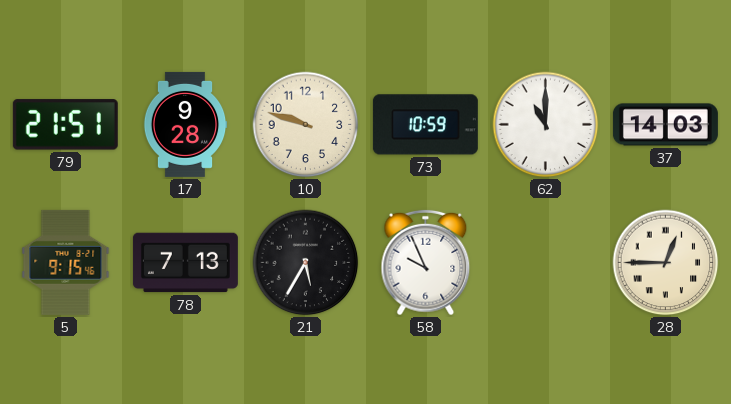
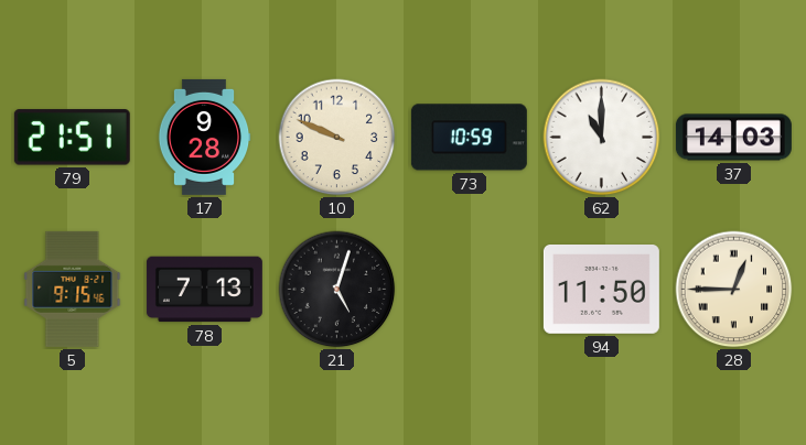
10: 9:48 -> 9:49 (337, 138)
21: 5:35 -> 5:03 (337, 290)
58: 9:56 -> none (426, 263)
94: none -> 11:50 (601, 290)
